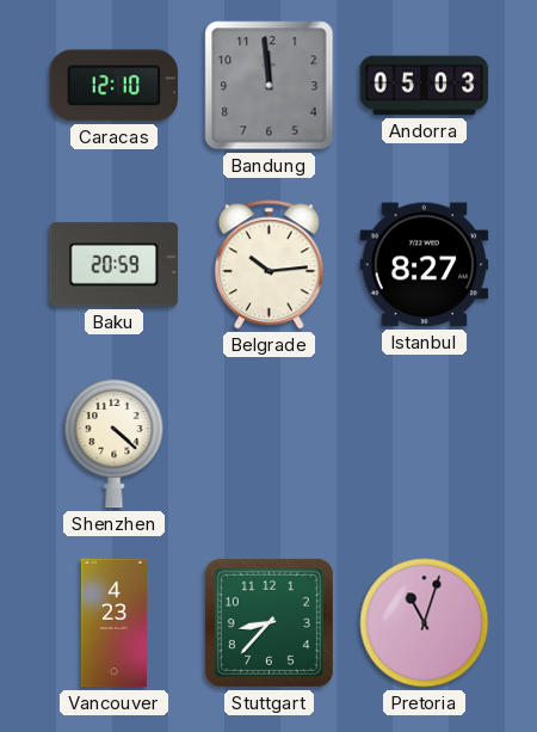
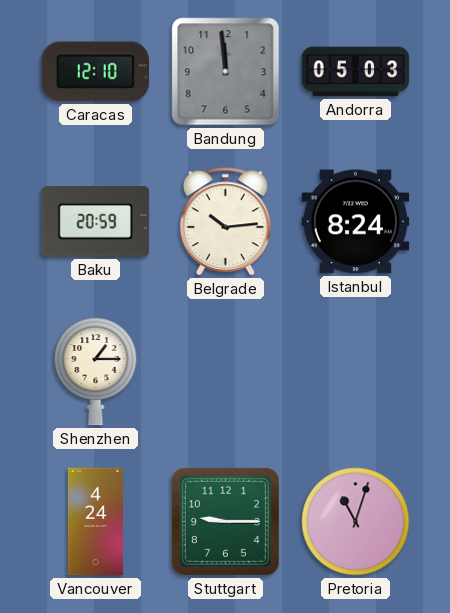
Istanbul: 8:27 -> 8:24 (356, 222)
Shenzhen: 4:22 -> 1:15 (96, 372)
Vancouver: 4:23 -> 4:24 (95, 522)
Stuttgart: 8:37 -> 9:15 (225, 521)
